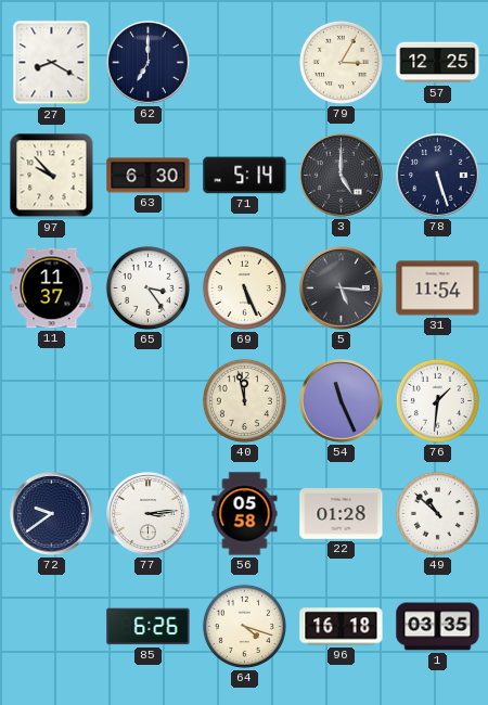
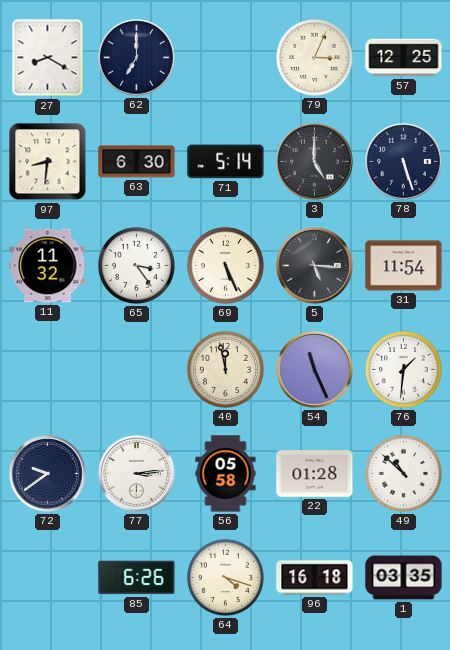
79: 3:05 -> 3:04 (314, 57)
97: 9:53 -> 8:31 (48, 162)
11: 11:37 -> 11:32 (48, 266)
